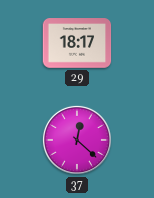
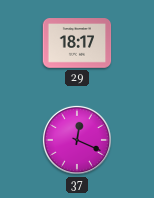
37: 12:22 -> 12:19 (77, 140)
